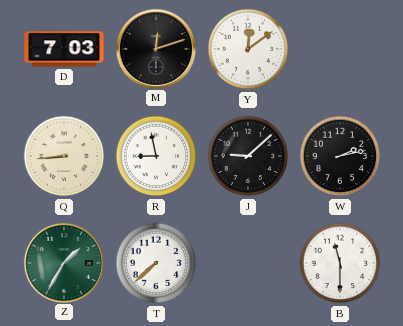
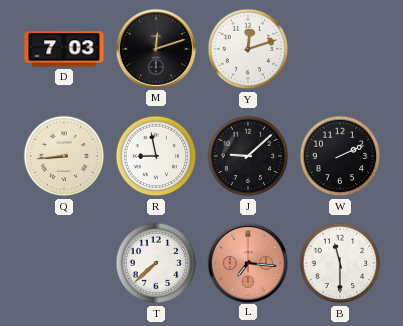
Y: 12:09 -> 12:12 (248, 49)
W: 2:13 -> 2:11 (340, 156)
Z: 1:35 -> none (63, 262)
L: none -> 7:16 (247, 262)
